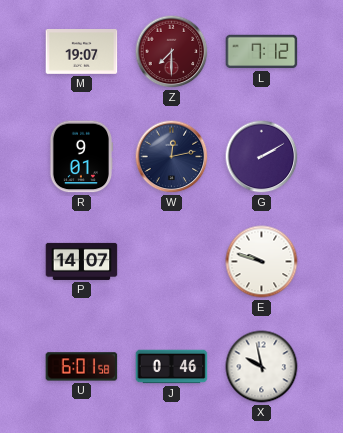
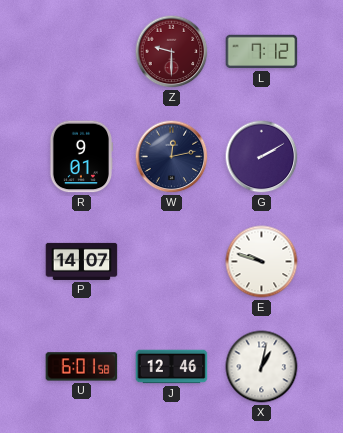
M: 19:07 -> none (82, 52)
Z: 7:30 -> 9:30 (172, 52)
J: 0:46 -> 12:46 (172, 367)
X: 9:58 -> 1:02 (262, 367)
